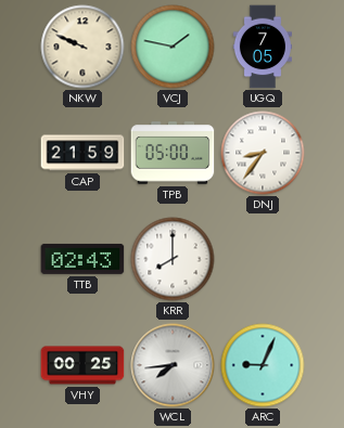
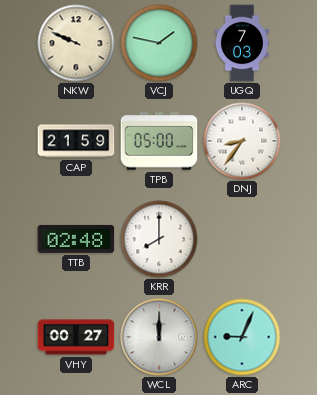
UGQ: 7:05 -> 7:03 (242, 43)
TTB: 02:43 -> 02:48 (76, 239)
VHY: 00:25 -> 00:27 (76, 337)
WCL: 7:44 -> 12:00 (159, 337)
